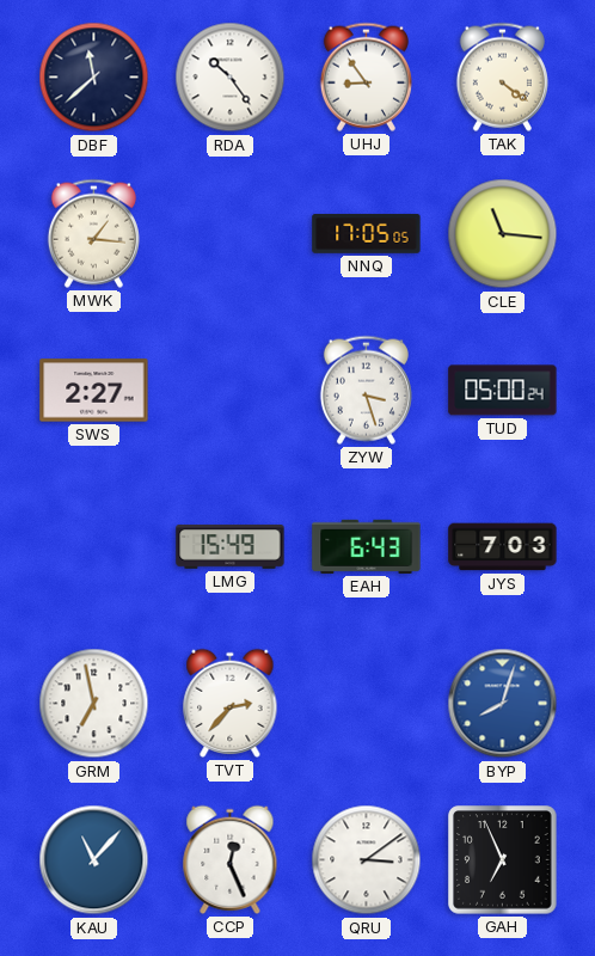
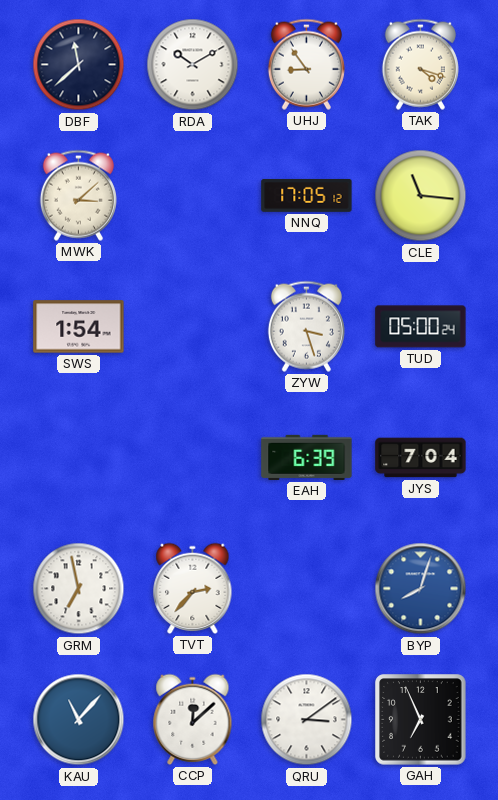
RDA: 10:24 -> 10:10 (193, 65)
TAK: 4:21 -> 4:18 (420, 64)
MWK: 1:16 -> 3:08 (78, 195)
NNQ: 17:05:05 -> 17:05:12 (307, 195)
SWS: 2:27 -> 1:54 (79, 327)
LMG: 15:49 -> none (231, 547)
EAH: 6:43 -> 6:39 (307, 457)
JYS: 7:03 -> 7:04 (421, 458)
CCP: 12:26 -> 12:08 (193, 719)
